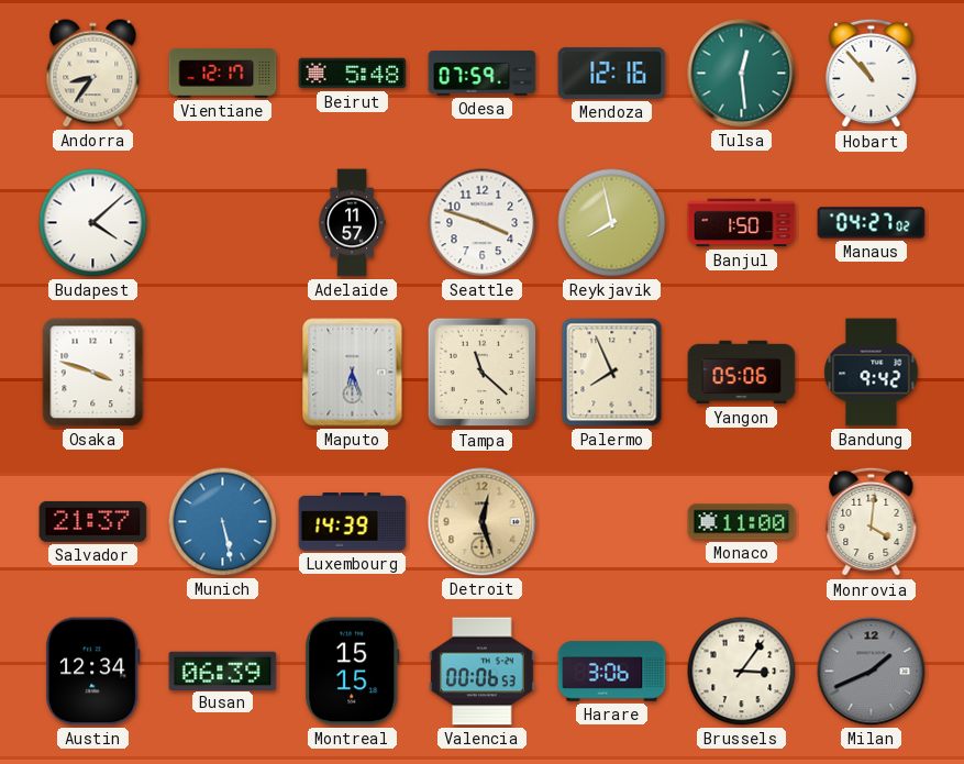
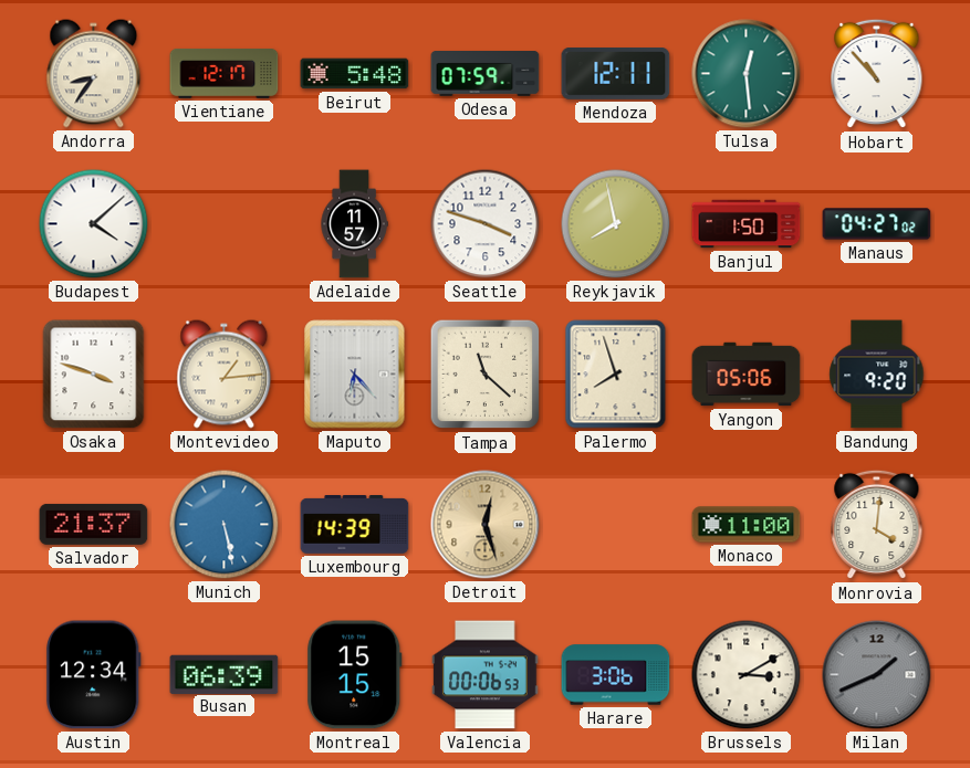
Mendoza: 12:16 -> 12:11 (616, 74)
Montevideo: none -> 1:14 (225, 375)
Maputo: 6:27 -> 6:23 (355, 375)
Palermo: 7:56 -> 7:57 (616, 375)
Bandung: 9:42 -> 9:20 (877, 375)
Brussels: 3:06 -> 3:10 (747, 675)
